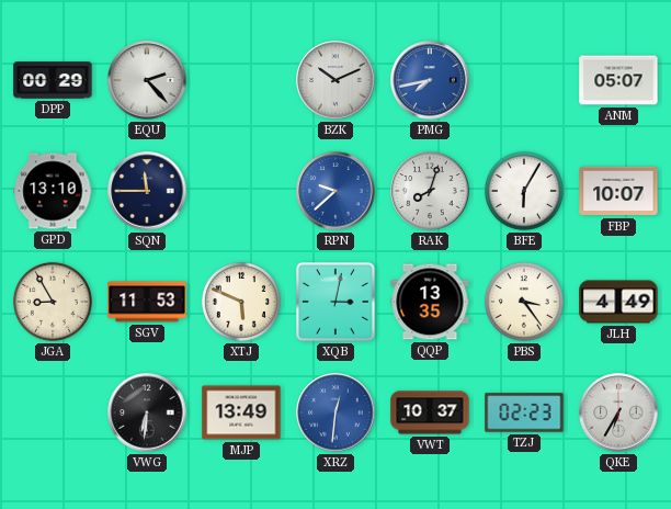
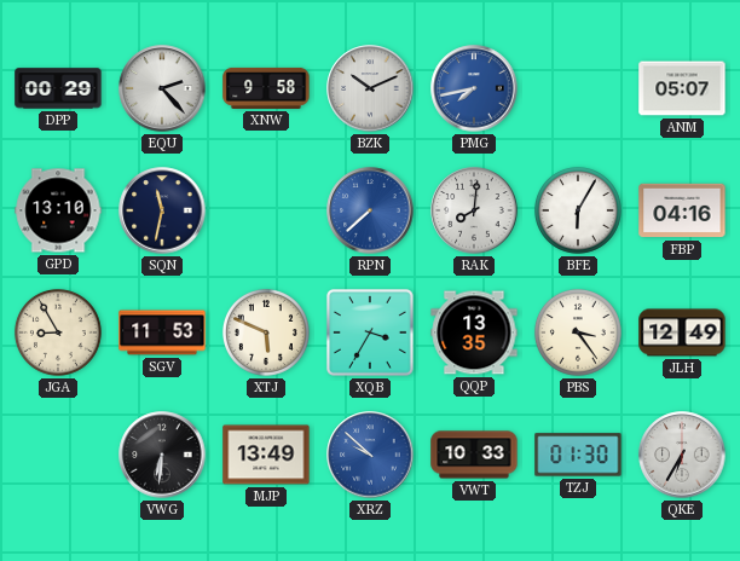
XNW: none -> 9:58 (266, 88)
SQN: 11:45 -> 11:32 (162, 210)
RPN: 9:38 -> 7:38 (370, 210)
RAK: 8:03 -> 8:01 (474, 210)
FBP: 10:07 -> 04:16 (682, 210)
XQB: 3:02 -> 3:35 (370, 332)
JLH: 4:49 -> 12:49 (682, 332)
XRZ: 12:31 -> 9:52 (370, 455)
VWT: 10:37 -> 10:33 (474, 455)
TZJ: 02:23 -> 01:30 (578, 455)
